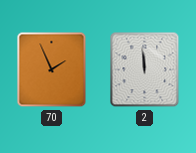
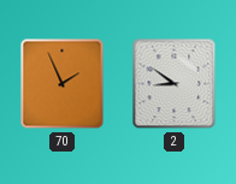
2: 11:59 -> 8:51 (175, 84)
